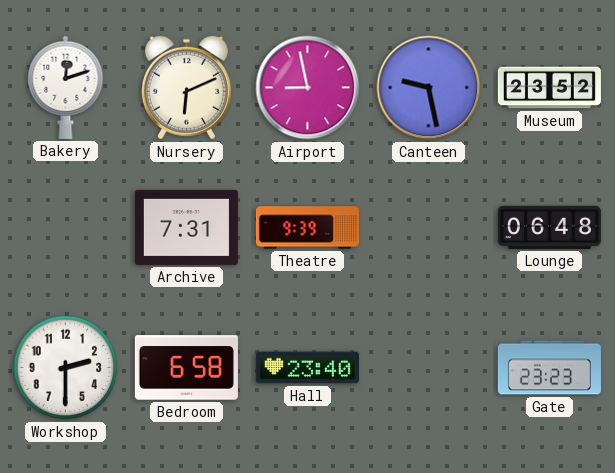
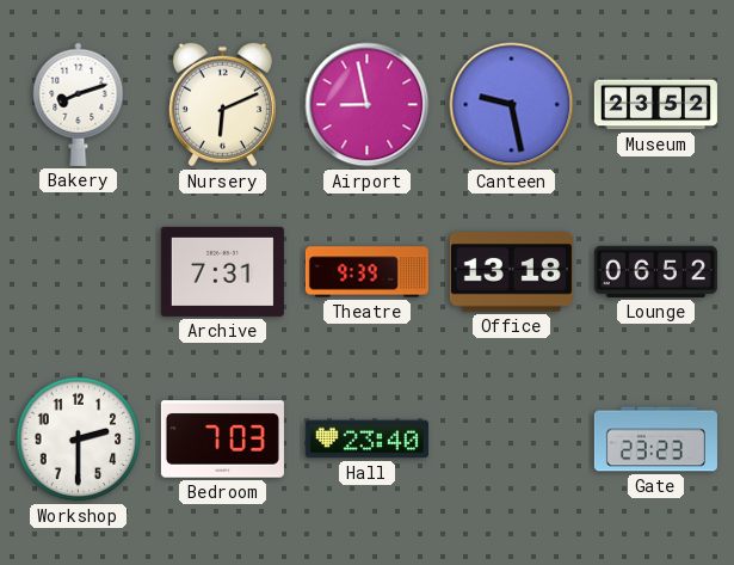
Bakery: 12:12 -> 8:12 (79, 104)
Office: none -> 13:18 (511, 272)
Lounge: 06:48 -> 06:52 (655, 271)
Bedroom: 6:58 -> 7:03 (222, 440)
